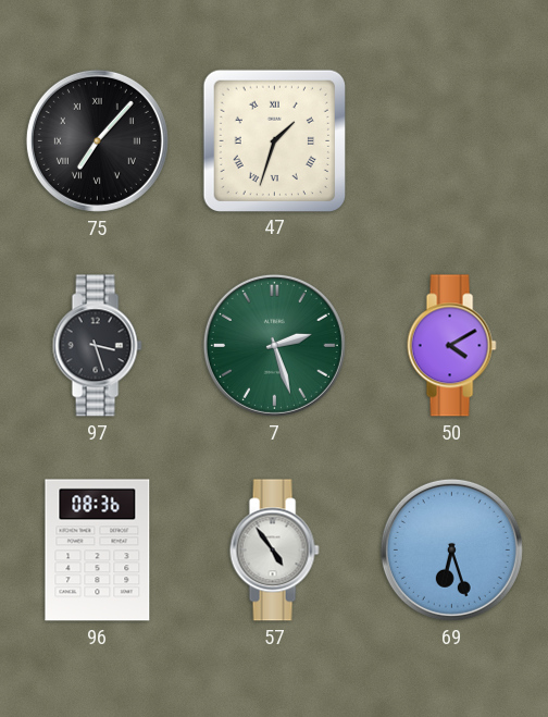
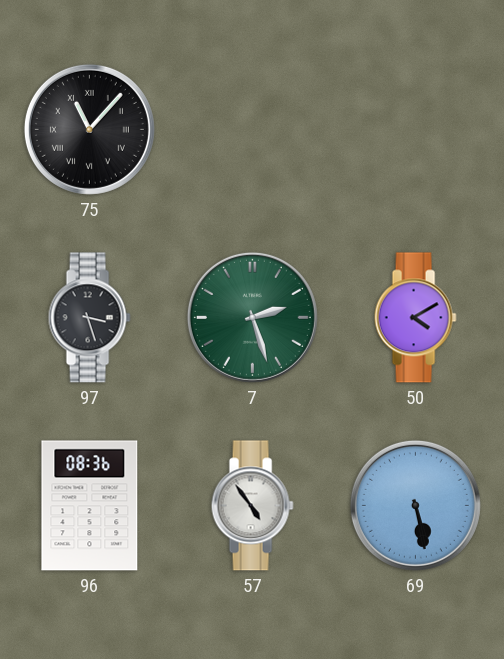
75: 7:07 -> 11:07 (89, 129)
47: 1:33 -> none (274, 140)
69: 6:27 -> 5:28 (415, 505)
